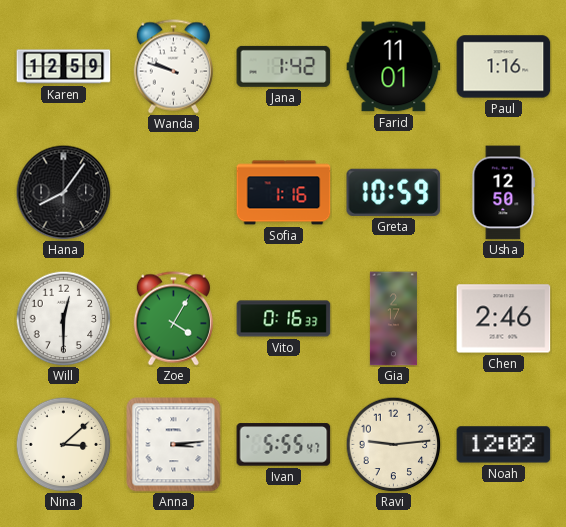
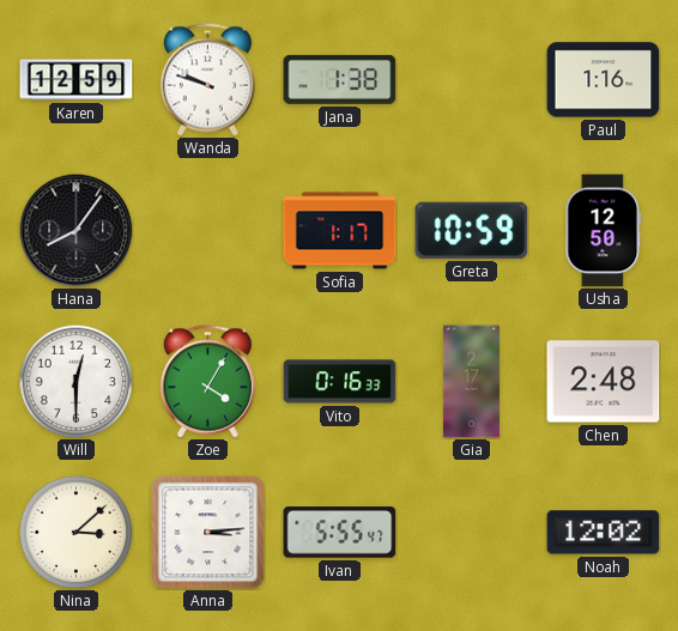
Jana: 1:42 -> 1:38 (340, 79)
Farid: 11:01 -> none (394, 67)
Sofia: 1:16 -> 1:17 (340, 231)
Chen: 2:46 -> 2:48 (604, 382)
Ravi: 9:14 -> none (393, 444)
